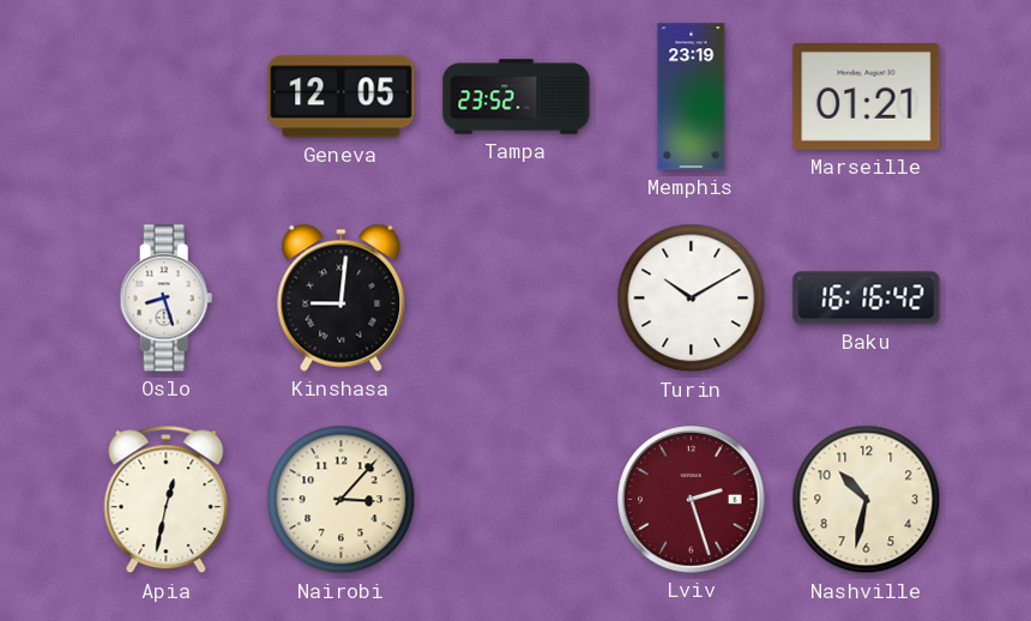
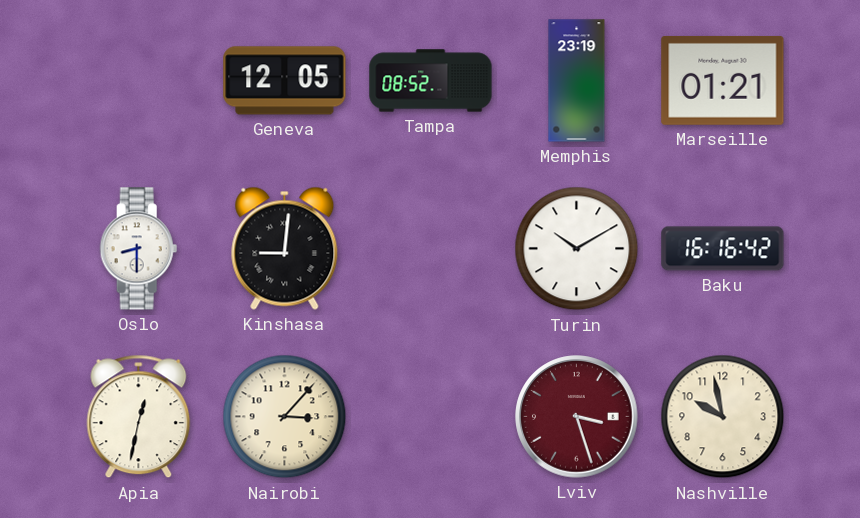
Tampa: 23:52 -> 08:52 (431, 81)
Oslo: 8:27 -> 8:30 (139, 249)
Lviv: 2:27 -> 3:27 (577, 417)
Nashville: 10:32 -> 9:58 (723, 417)
